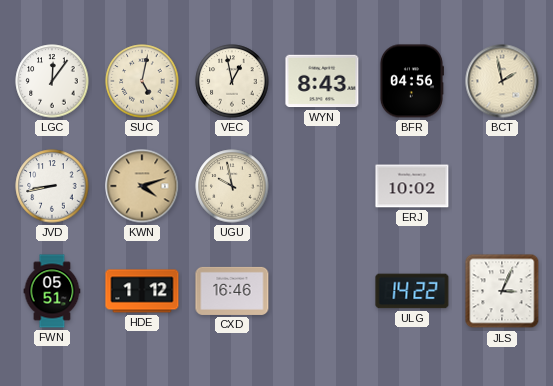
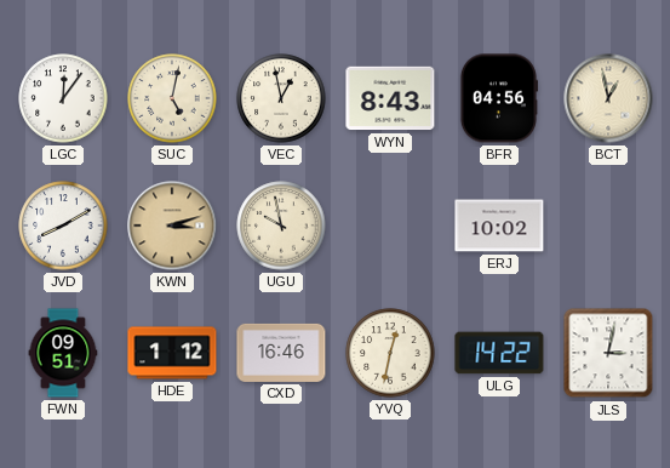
BCT: 1:58 -> 12:58 (608, 98)
JVD: 8:43 -> 8:10 (63, 226)
KWN: 4:12 -> 3:12 (172, 226)
FWN: 05:51 -> 09:51 (63, 353)
YVQ: none -> 12:32 (390, 353)
JLS: 3:04 -> 3:02 (608, 353)
